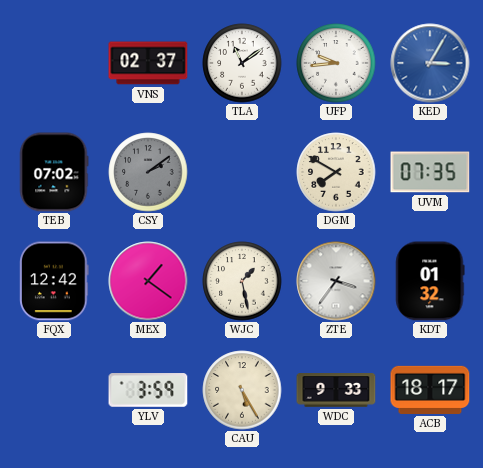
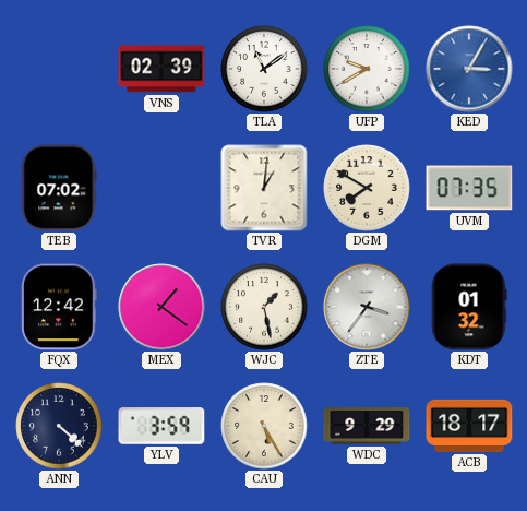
VNS: 02:37 -> 02:39 (161, 69)
UFP: 9:44 -> 9:40 (367, 69)
CSY: 2:09 -> none (148, 172)
TVR: none -> 1:01 (264, 188)
ANN: none -> 4:22 (59, 426)
WDC: 9:33 -> 9:29 (367, 426)
